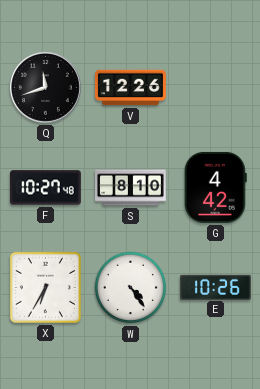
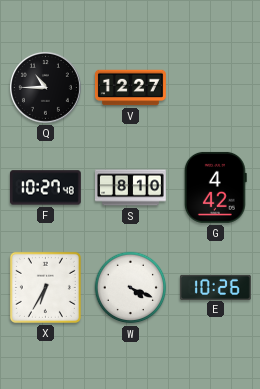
Q: 11:42 -> 10:45 (45, 87)
V: 12:26 -> 12:27 (130, 88)
W: 4:24 -> 4:19 (131, 288)
